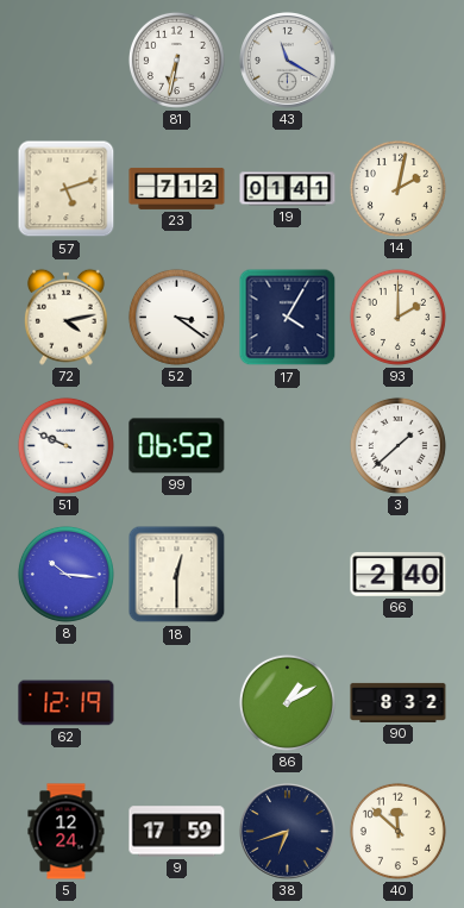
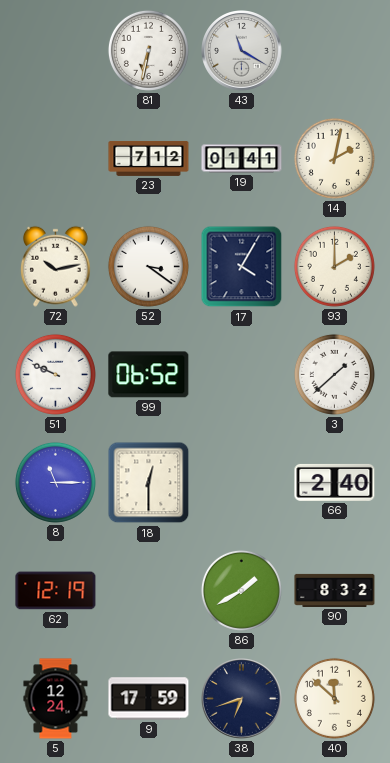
57: 5:12 -> none (67, 189)
72: 4:13 -> 10:13 (55, 266)
8: 10:16 -> 11:15 (55, 482)
86: 1:10 -> 1:40 (241, 590)
